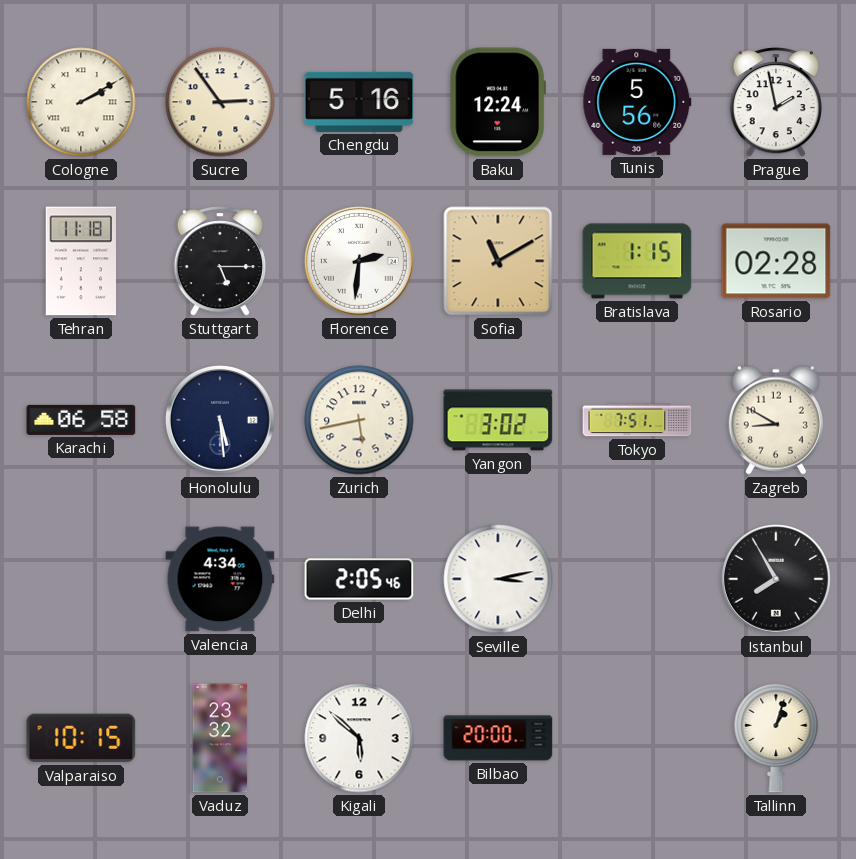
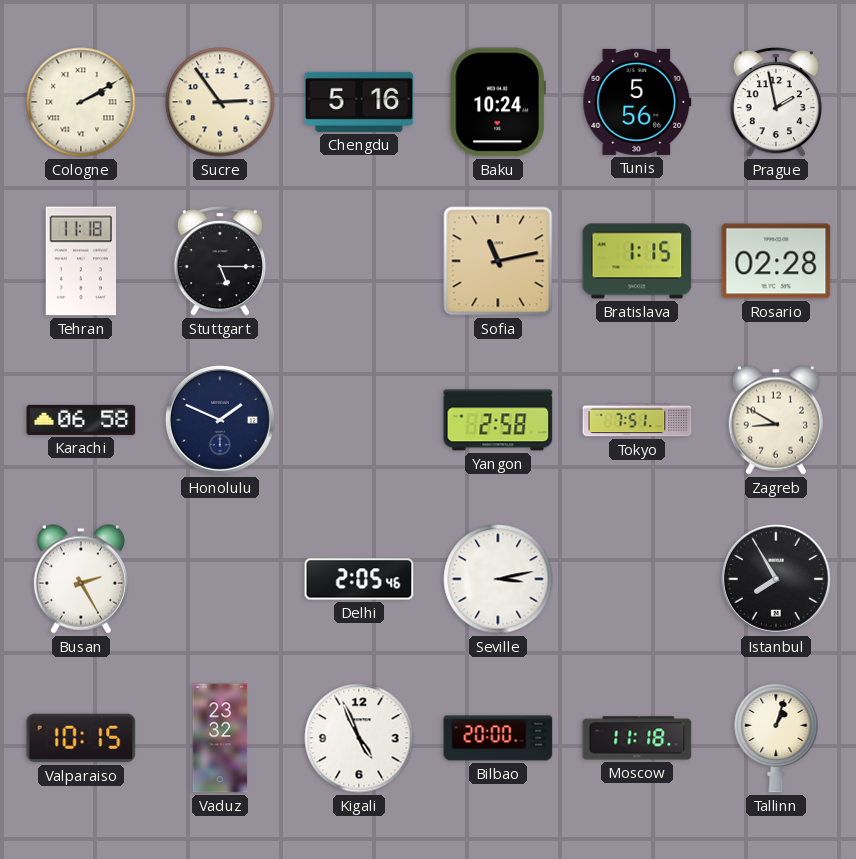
Baku: 12:24 -> 10:24 (498, 102)
Florence: 2:31 -> none (359, 261)
Sofia: 11:10 -> 11:13 (498, 261)
Honolulu: 5:29 -> 1:49 (220, 420)
Zurich: 5:43 -> none (359, 420)
Yangon: 3:02 -> 2:58 (498, 420)
Busan: none -> 2:25 (81, 579)
Valencia: 4:34 -> none (220, 579)
Kigali: 5:52 -> 4:56 (359, 738)
Moscow: none -> 11:18 (637, 738)
